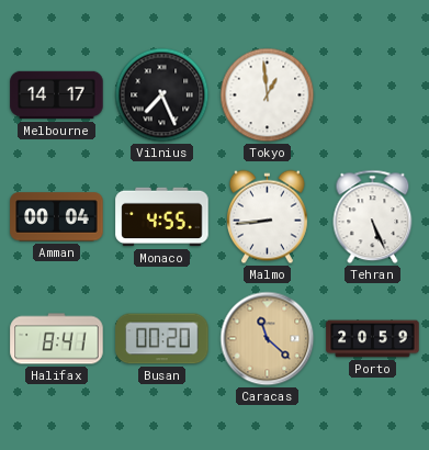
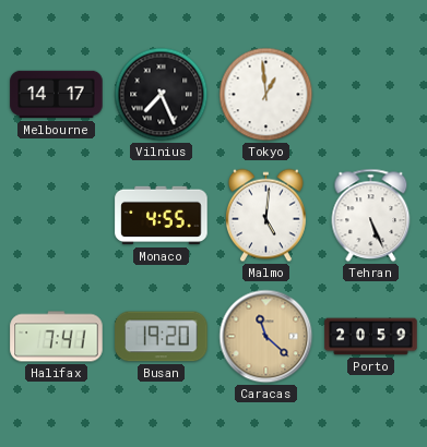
Amman: 00:04 -> none (57, 217)
Malmo: 8:44 -> 5:01 (265, 216)
Halifax: 8:41 -> 7:41 (57, 337)
Busan: 00:20 -> 19:20 (162, 337)
